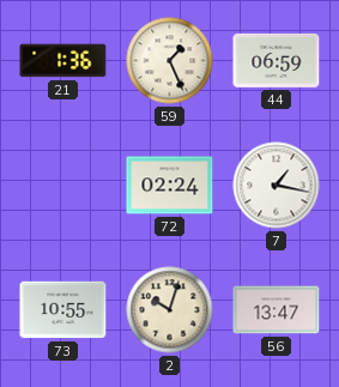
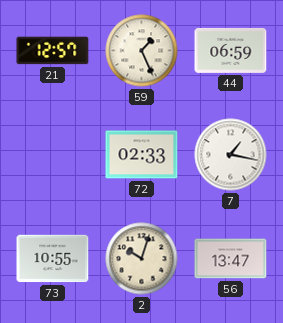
21: 1:36 -> 12:57 (53, 51)
72: 02:24 -> 02:33 (142, 155)
